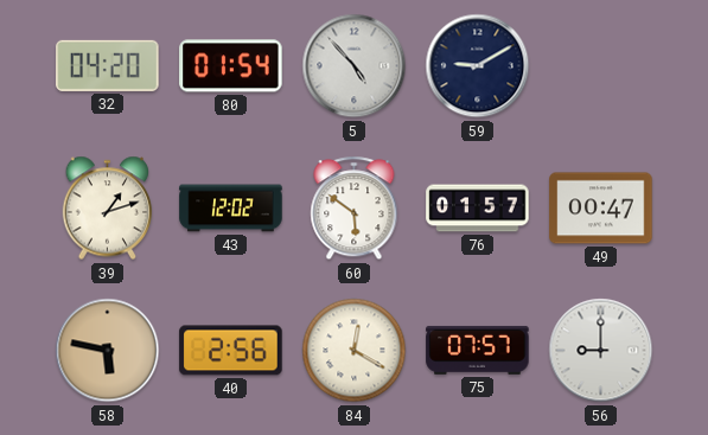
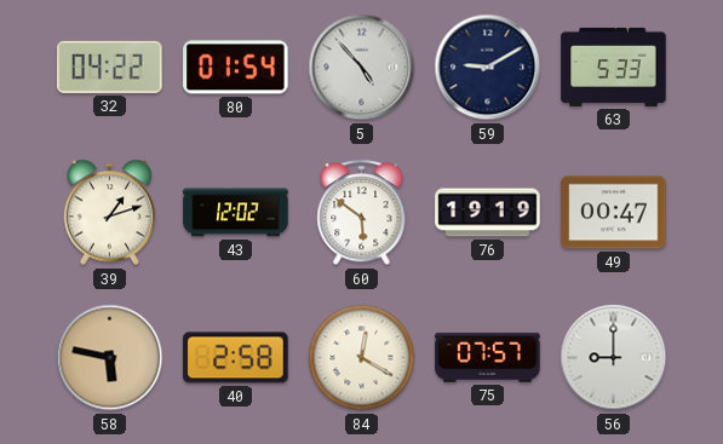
32: 04:20 -> 04:22 (110, 67)
63: none -> 5:33 (614, 67)
76: 01:57 -> 19:19 (488, 213)
40: 2:56 -> 2:58 (236, 358)
